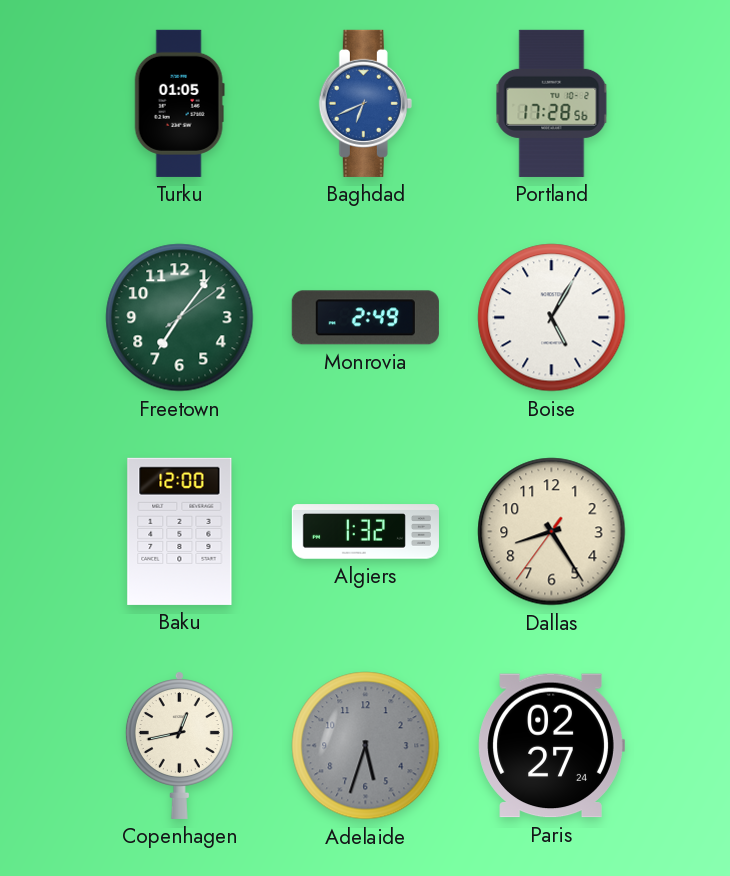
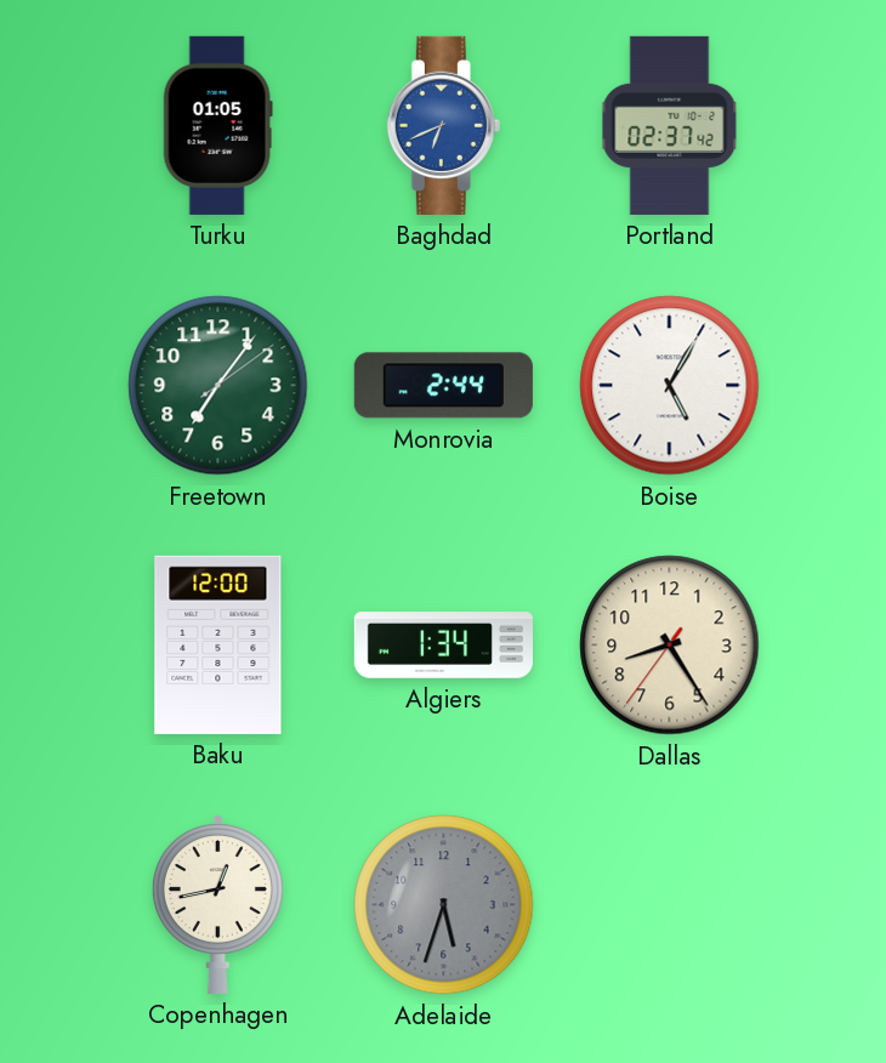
Portland: 17:28 -> 02:37 (670, 125)
Monrovia: 2:49 -> 2:44 (443, 386)
Algiers: 1:32 -> 1:34 (443, 646)
Paris: 02:27 -> none (551, 746)
